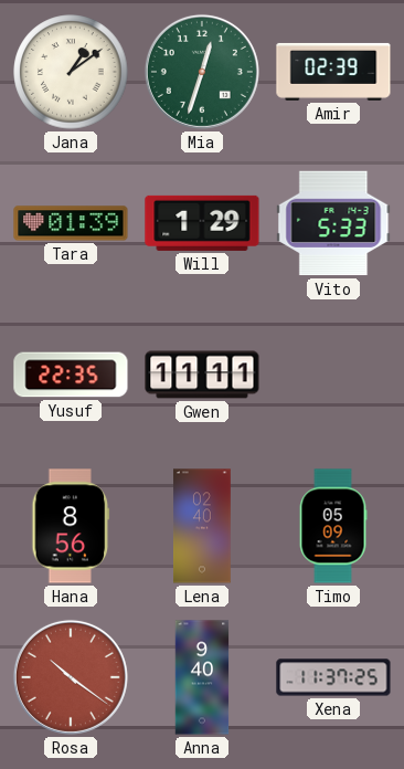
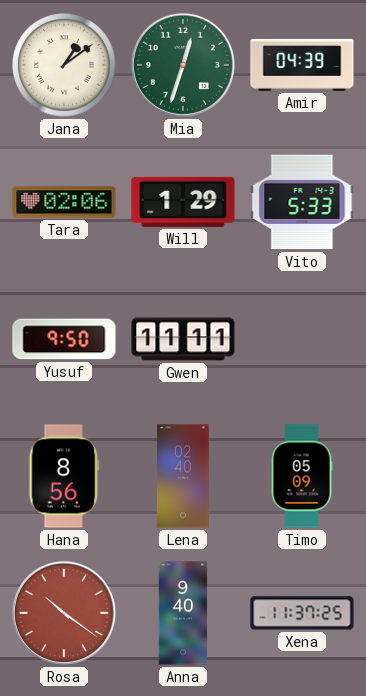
Amir: 02:39 -> 04:39 (302, 65)
Tara: 01:39 -> 02:06 (64, 202)
Yusuf: 22:35 -> 9:50 (64, 339)
